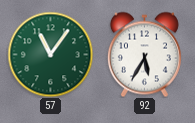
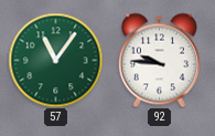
92: 5:35 -> 9:46 (159, 60)
